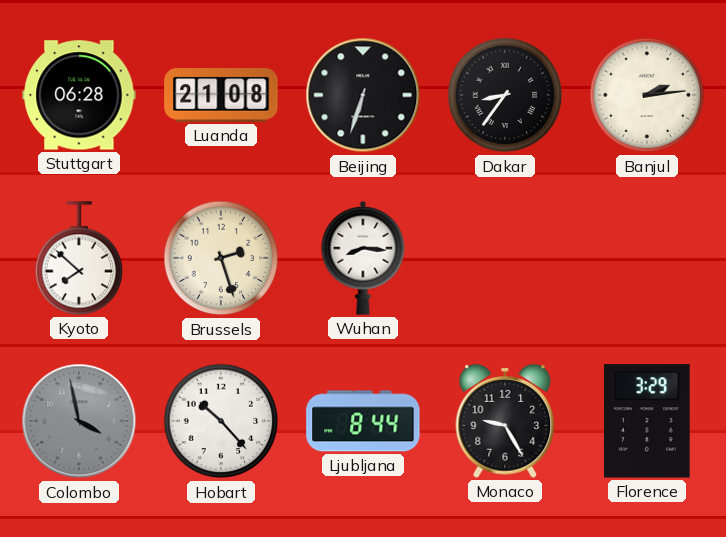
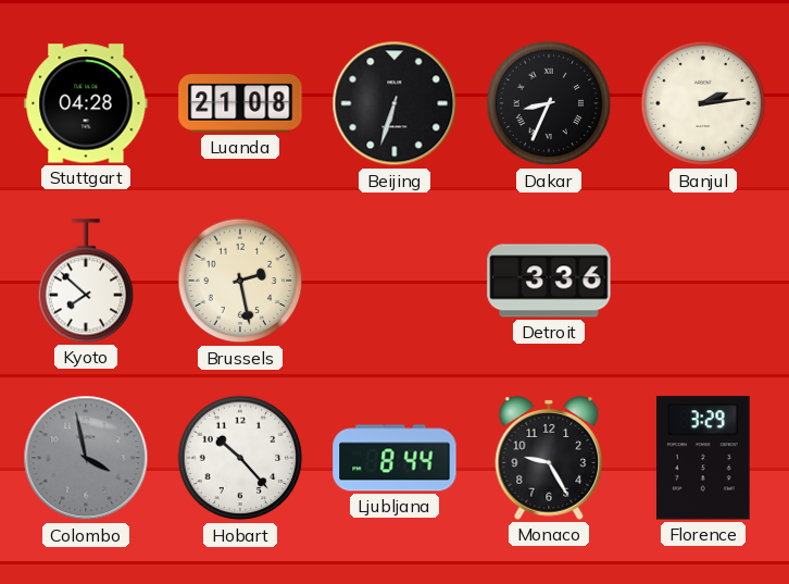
Stuttgart: 06:28 -> 04:28 (86, 103)
Dakar: 8:36 -> 8:34 (549, 103)
Brussels: 2:27 -> 2:28 (240, 281)
Wuhan: 8:16 -> none (363, 258)
Detroit: none -> 3:36 (549, 281)
